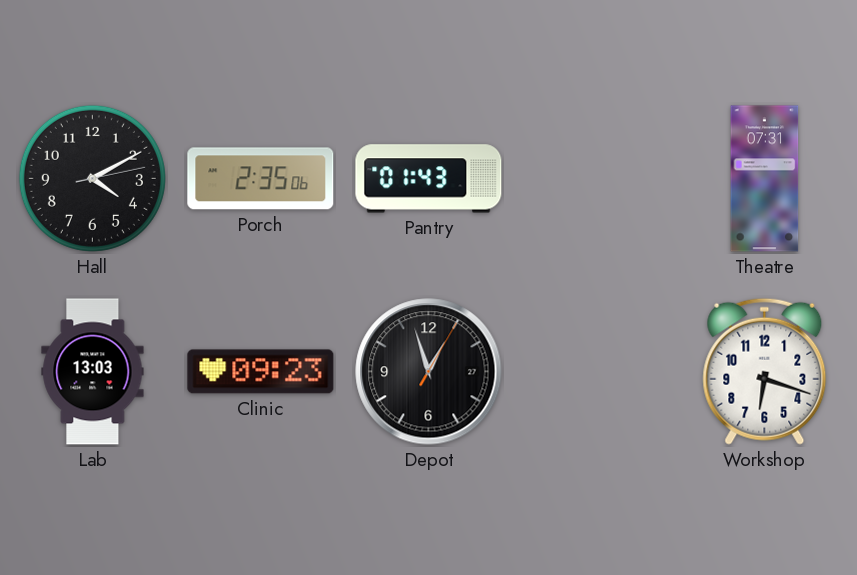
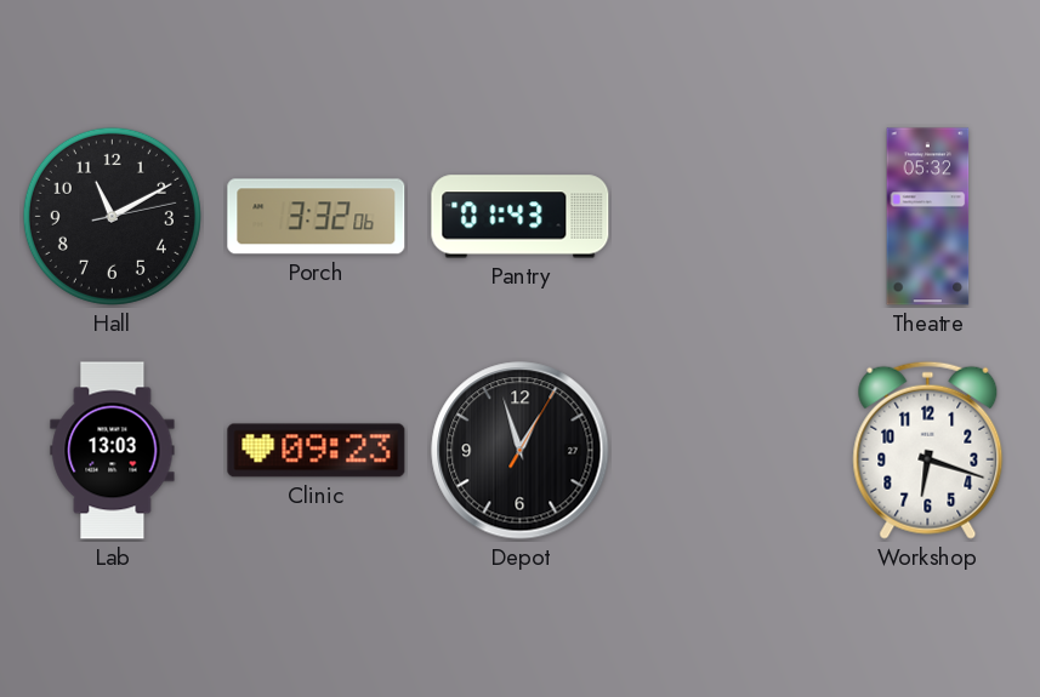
Hall: 4:10 -> 11:10 (112, 216)
Porch: 2:35 -> 3:32 (317, 217)
Theatre: 07:31 -> 05:32 (928, 217)
